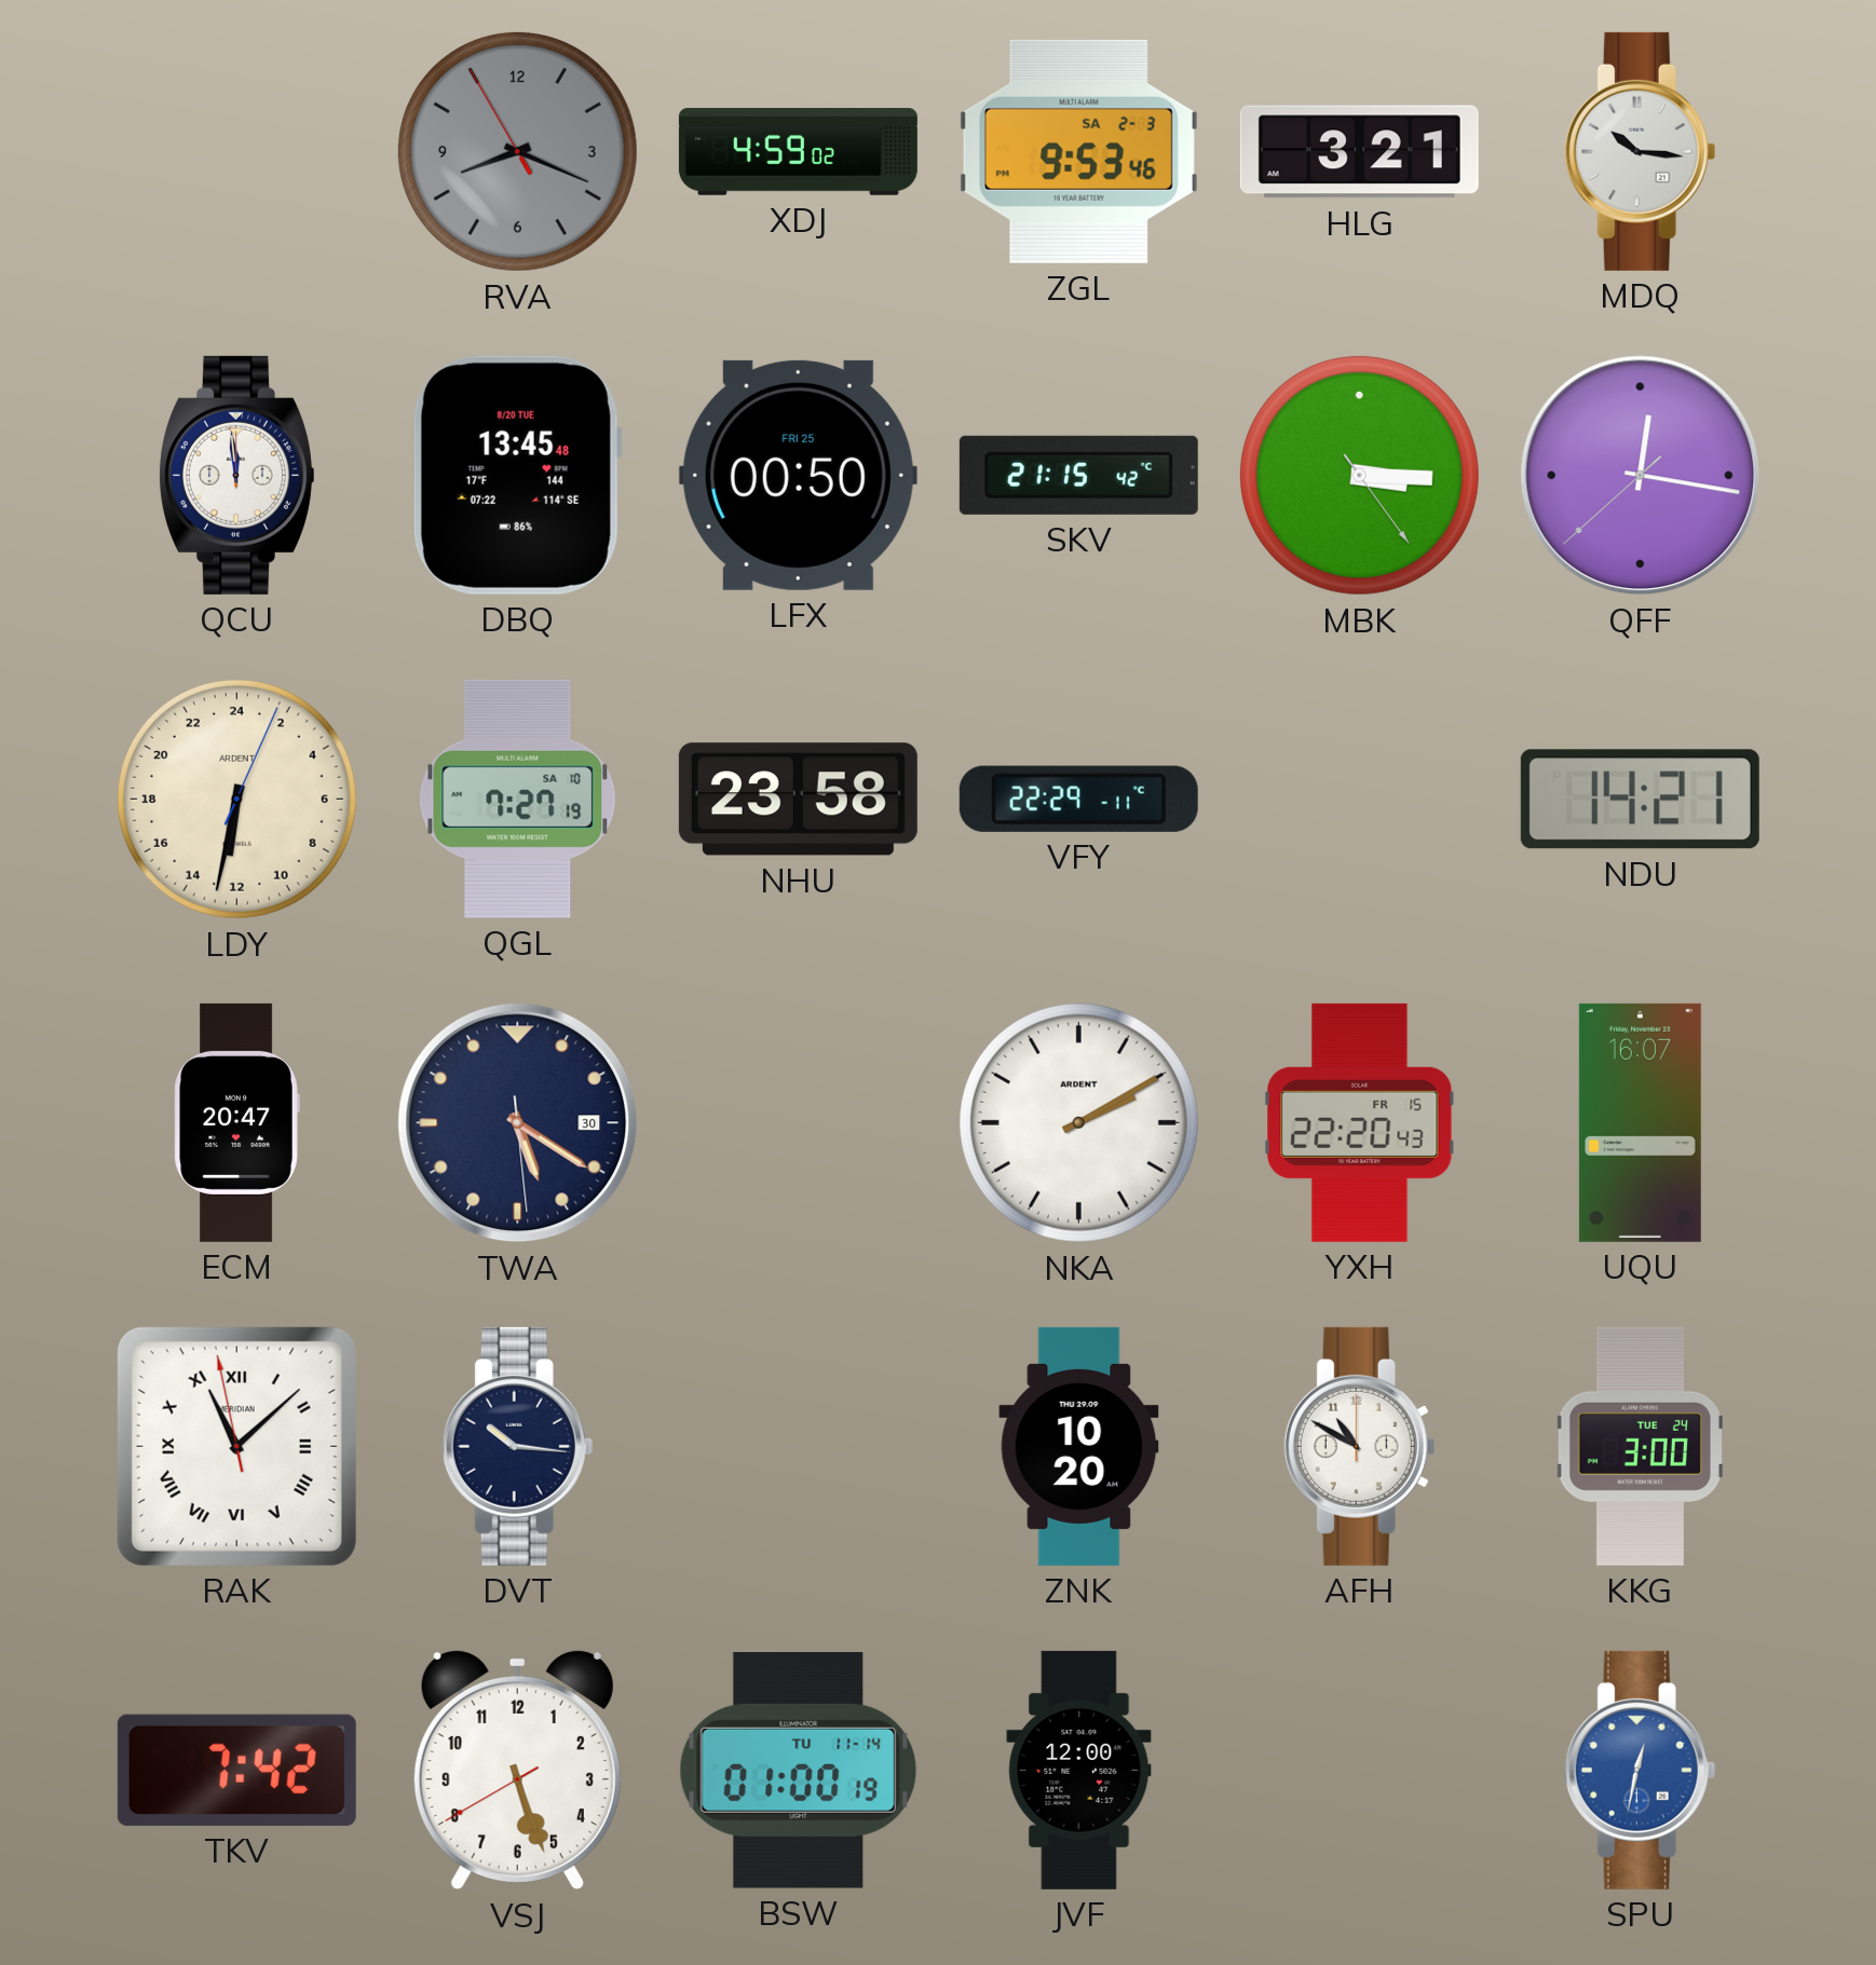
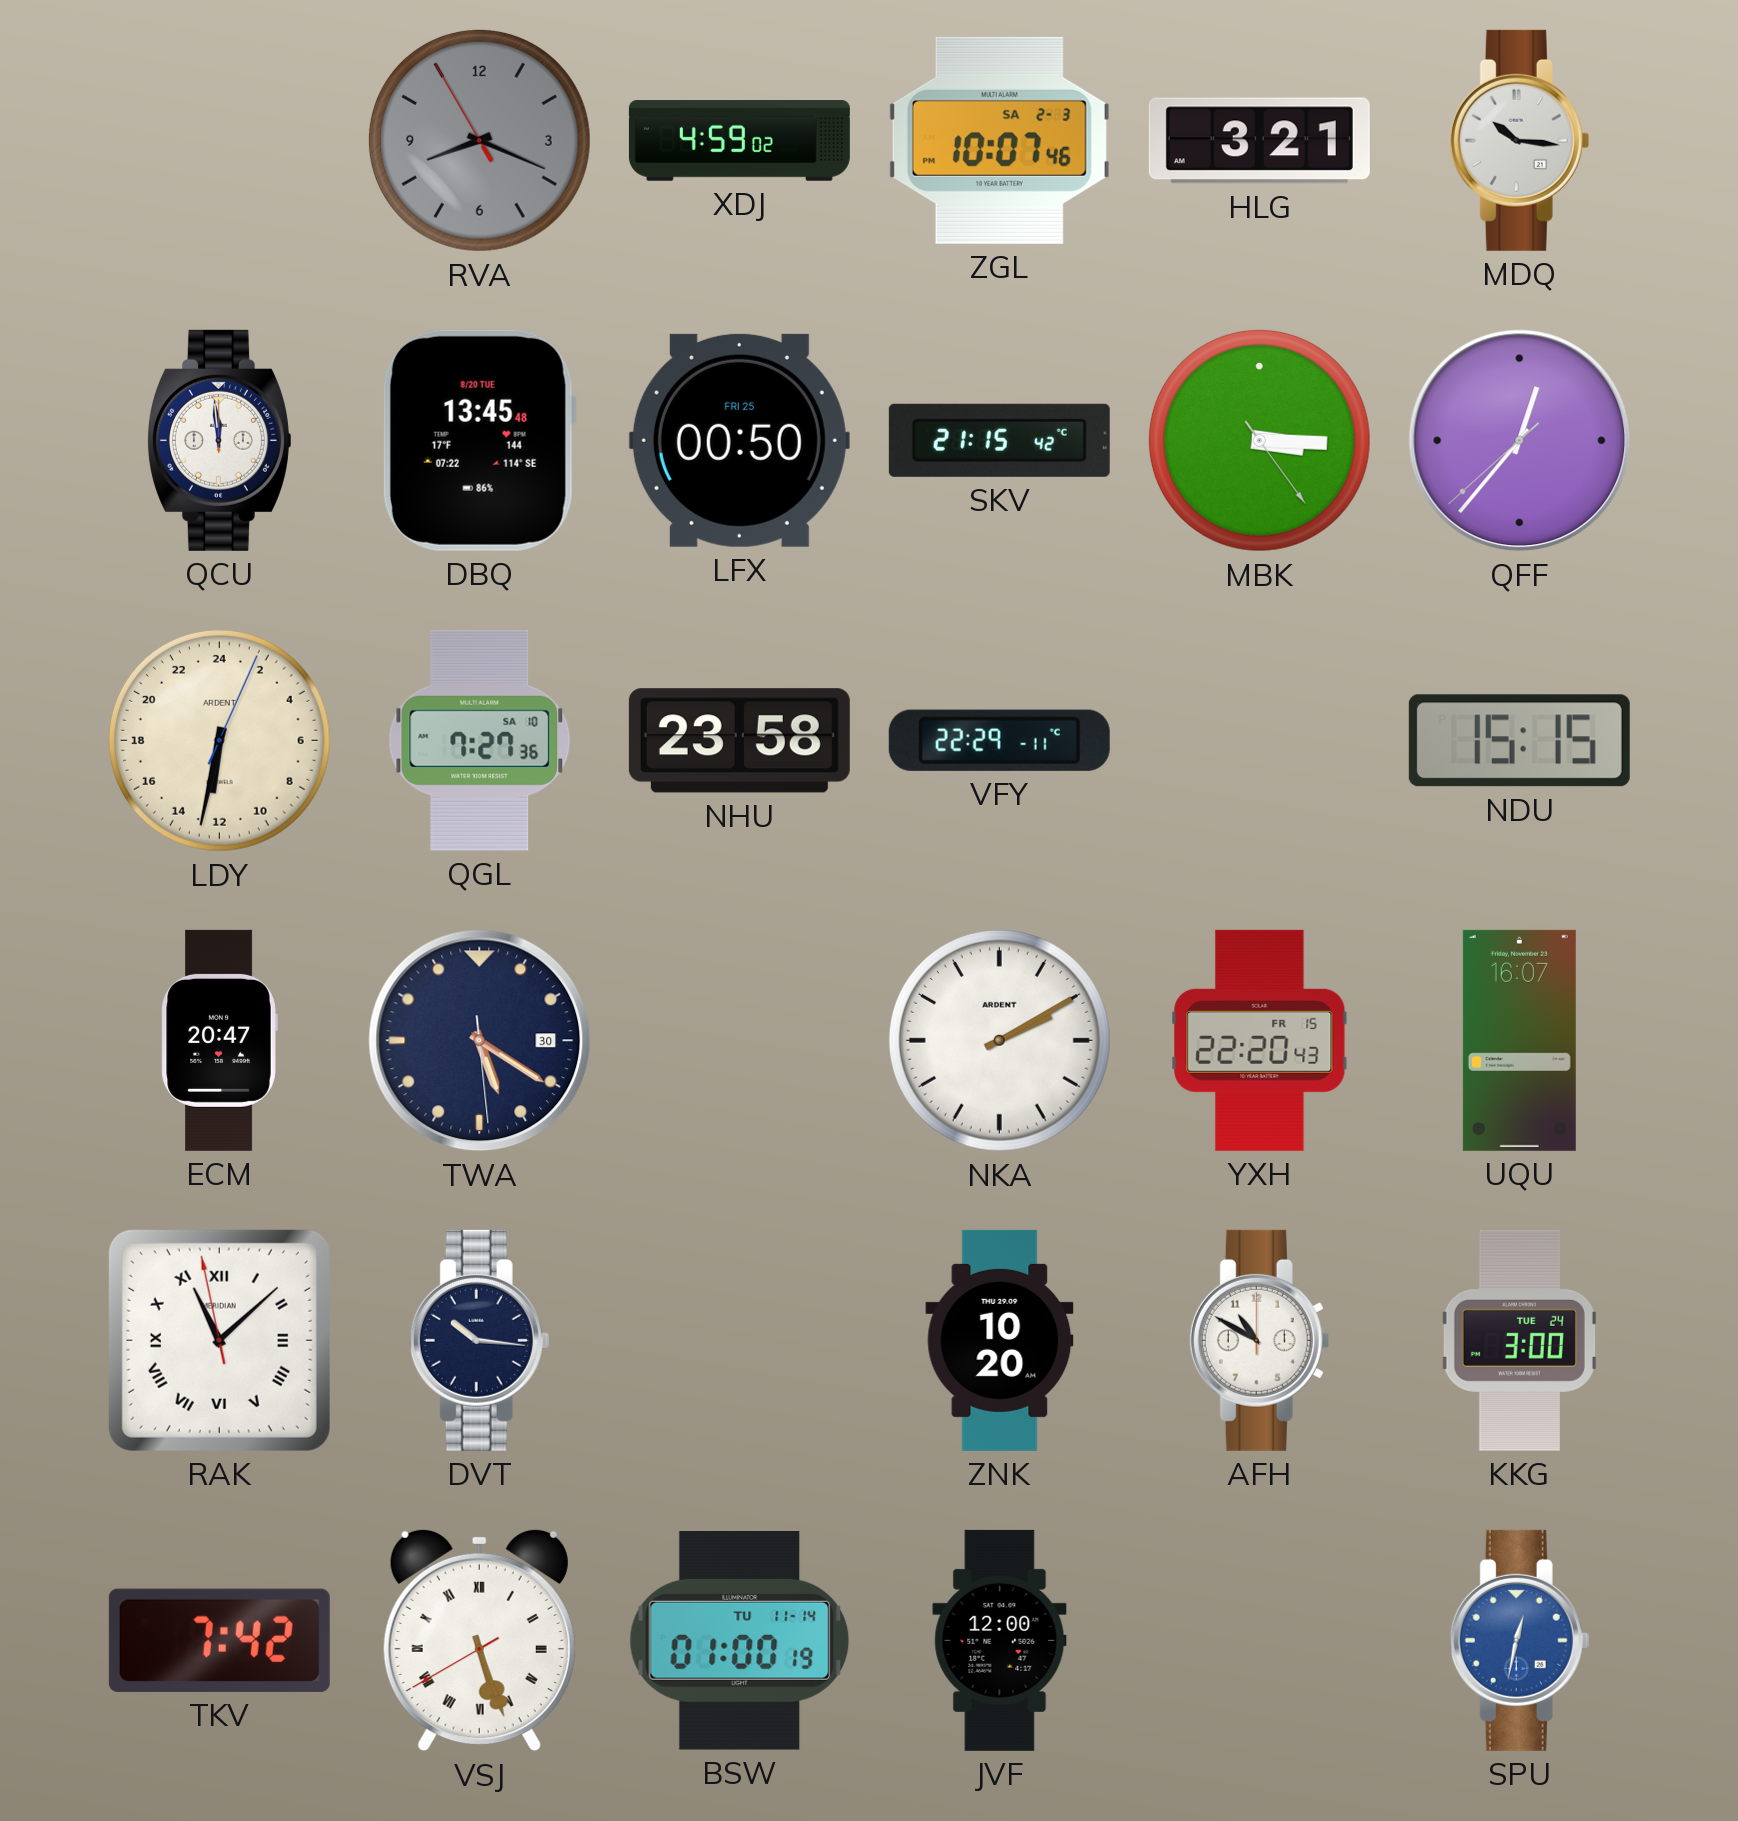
ZGL: 9:53 -> 10:07 (999, 140)
QFF: 12:16 -> 12:36 (1520, 441)
QGL: 7:27:19 -> 7:27:36 (480, 740)
NDU: 14:21 -> 15:15 (1519, 741)
VSJ numerals: Arabic -> Roman (479, 1640)
